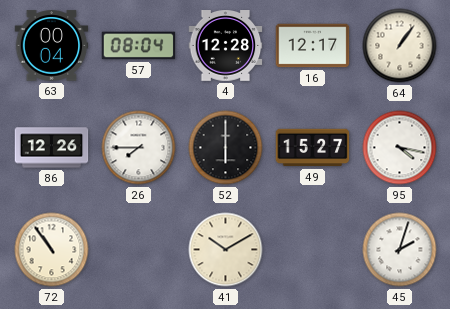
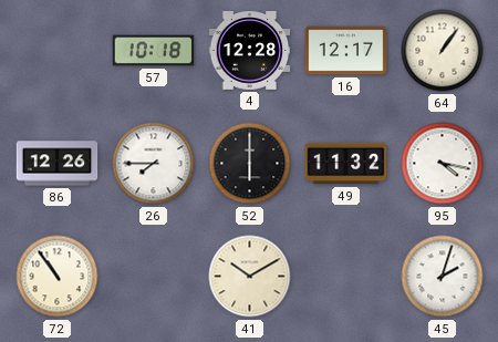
63: 00:04 -> none (52, 46)
57: 08:04 -> 10:18 (154, 51)
49: 15:27 -> 11:32 (346, 164)
